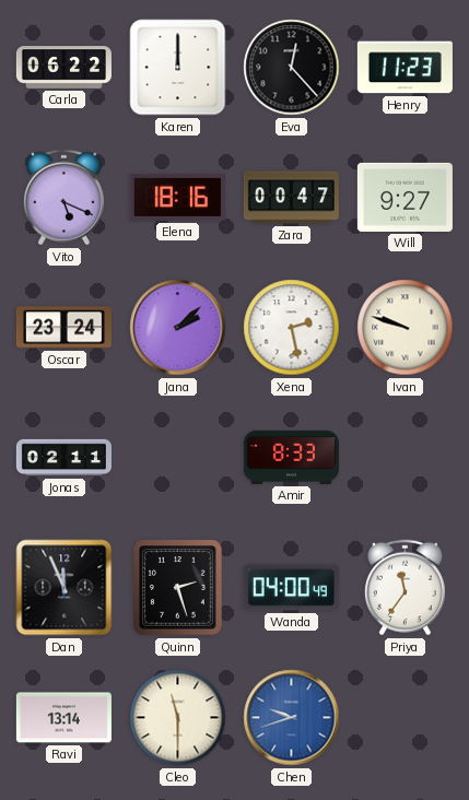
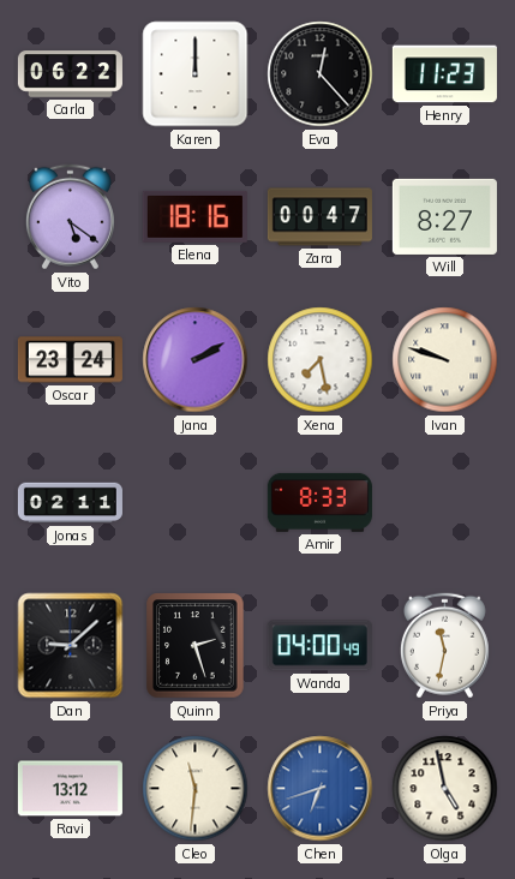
Vito: 5:19 -> 5:21 (70, 217)
Will: 9:27 -> 8:27 (444, 216)
Jana: 2:08 -> 2:10 (196, 360)
Xena: 2:28 -> 7:28 (321, 360)
Dan: 11:56 -> 9:08 (71, 646)
Priya: 11:36 -> 11:32 (444, 646)
Ravi: 13:14 -> 13:12 (70, 789)
Cleo: 11:30 -> 11:31 (196, 789)
Chen: 9:42 -> 6:42 (321, 789)
Olga: none -> 4:58 (445, 789)
